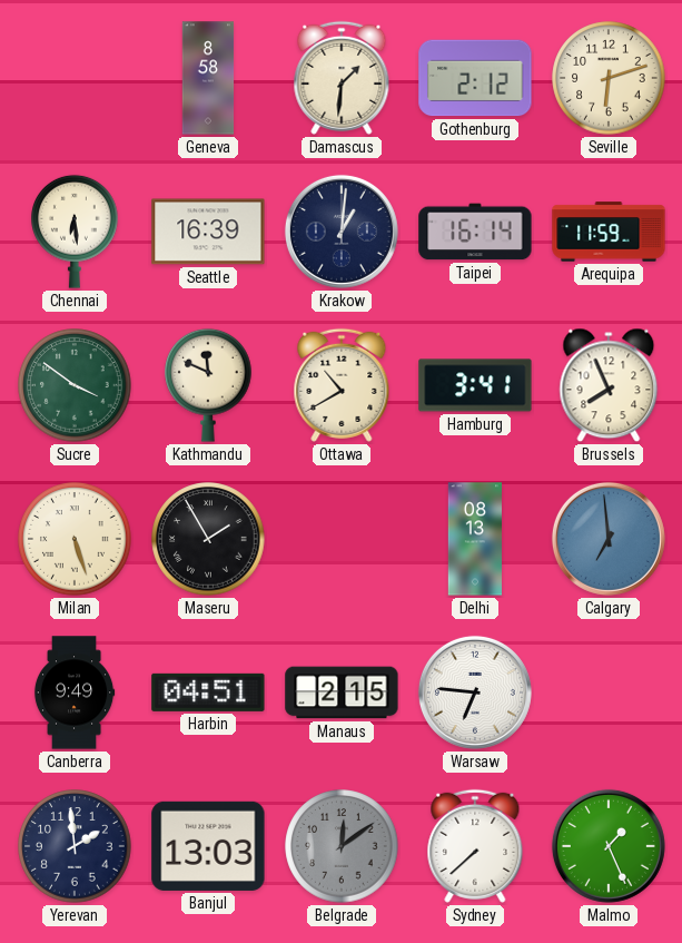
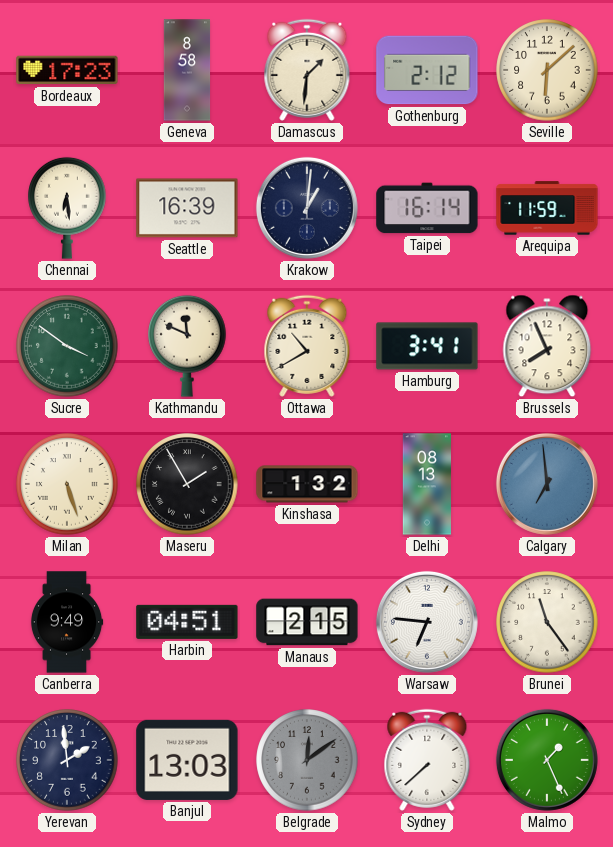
Bordeaux: none -> 17:23 (67, 70)
Seville: 6:12 -> 6:08 (547, 70)
Kinshasa: none -> 1:32 (307, 484)
Brunei: none -> 11:24 (547, 622)
